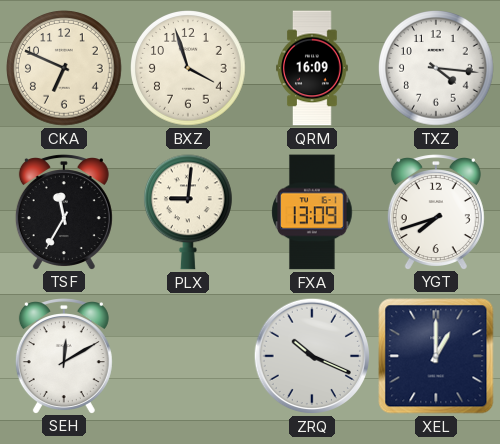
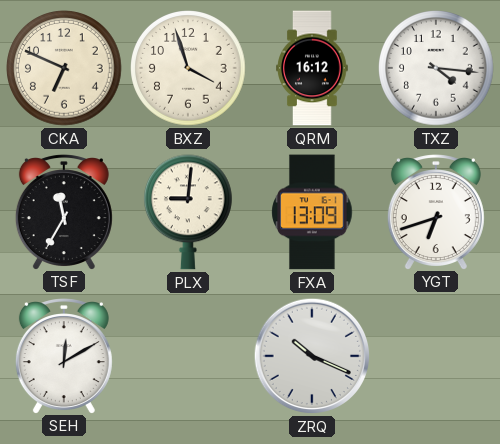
QRM: 16:09 -> 16:12 (312, 68)
YGT: 7:42 -> 6:42 (436, 212)
XEL: 1:00 -> none (436, 356)
